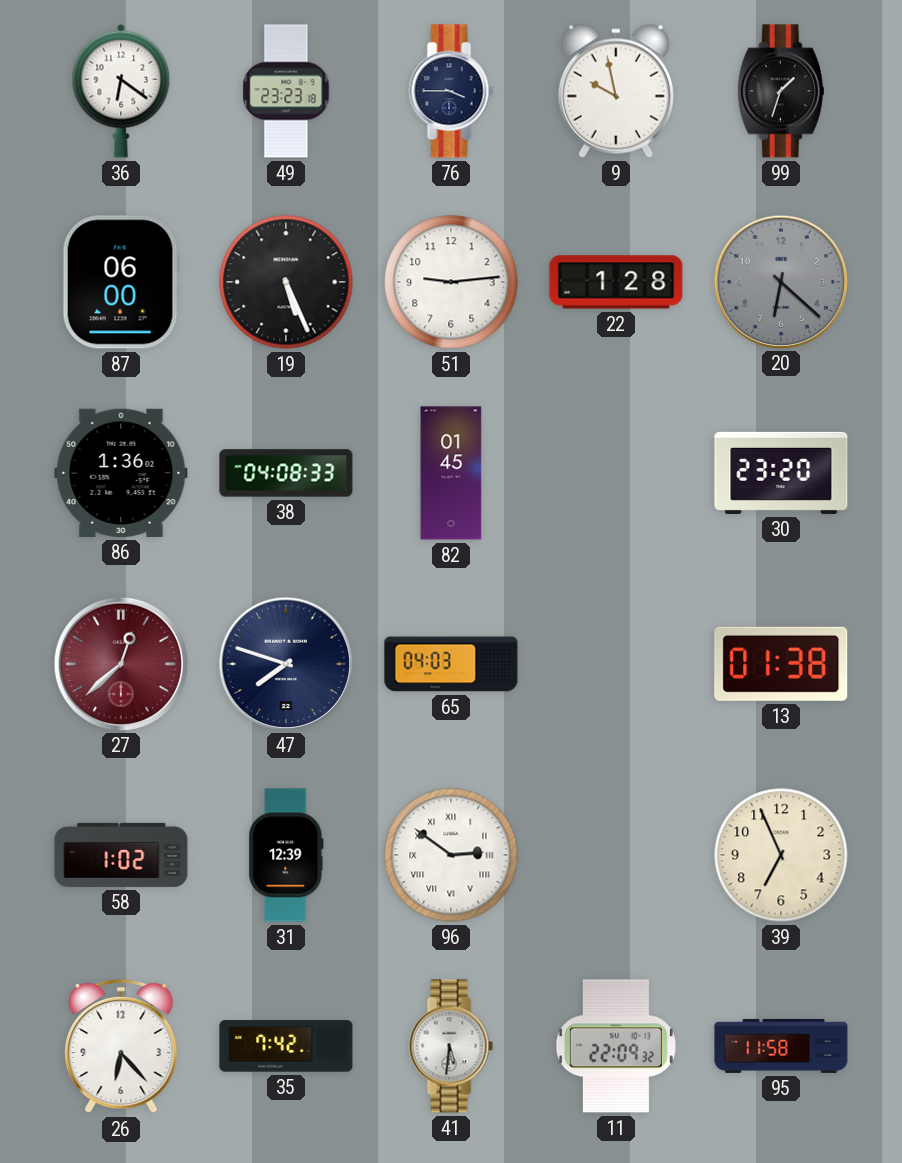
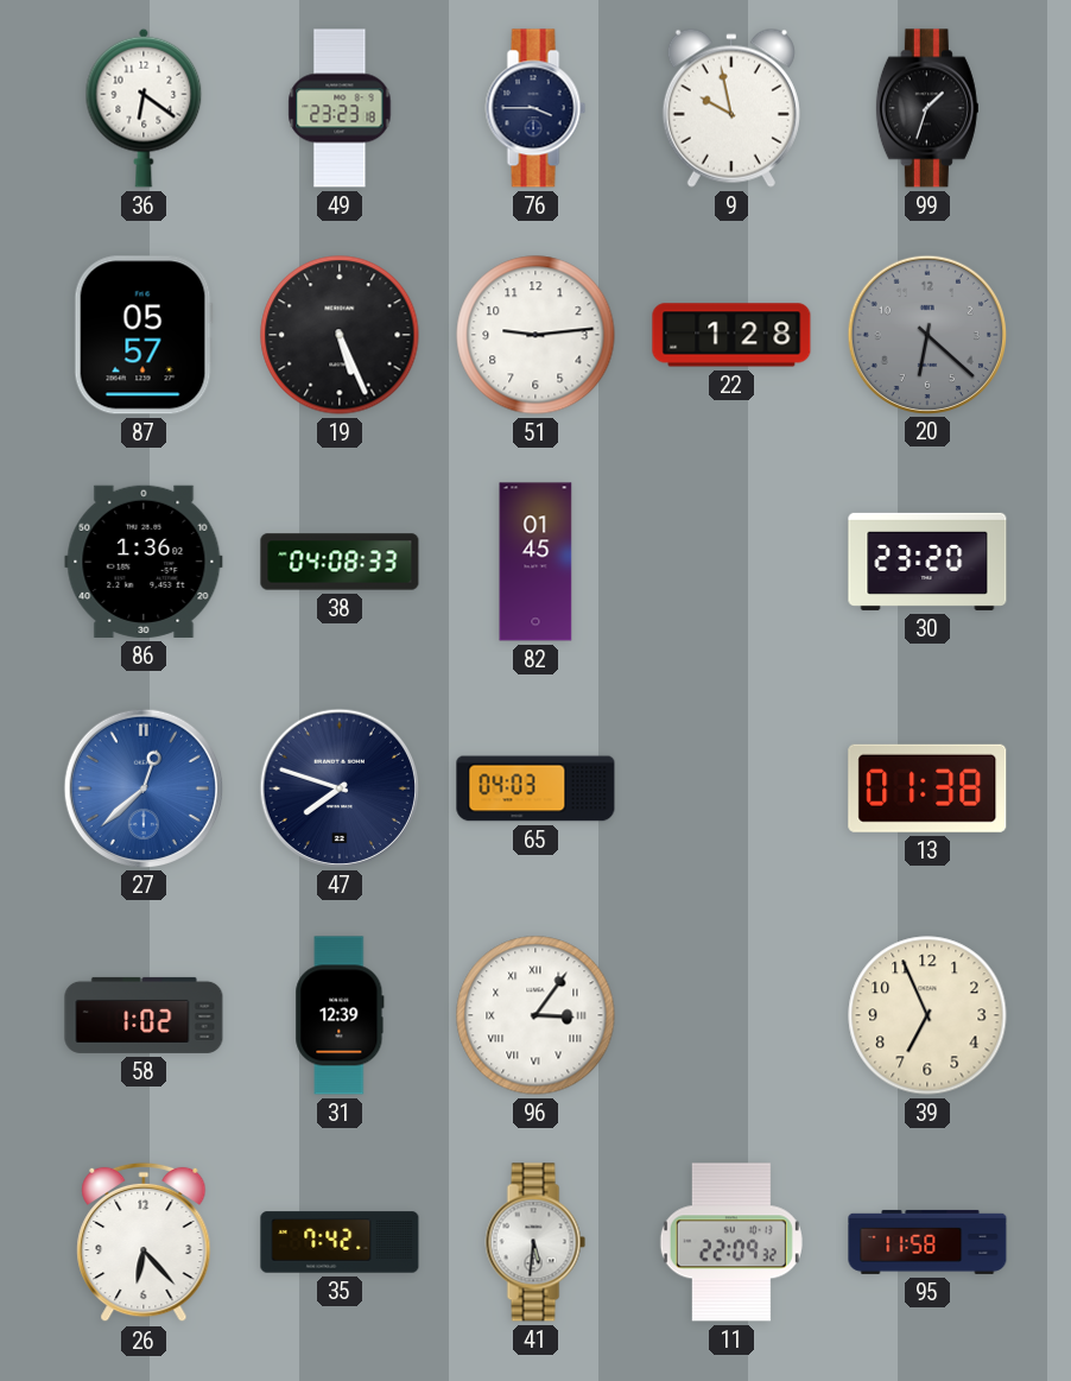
87: 06:00 -> 05:57 (144, 335)
27 dial: burgundy -> blue (142, 787)
96: 2:51 -> 3:06 (535, 1015)
